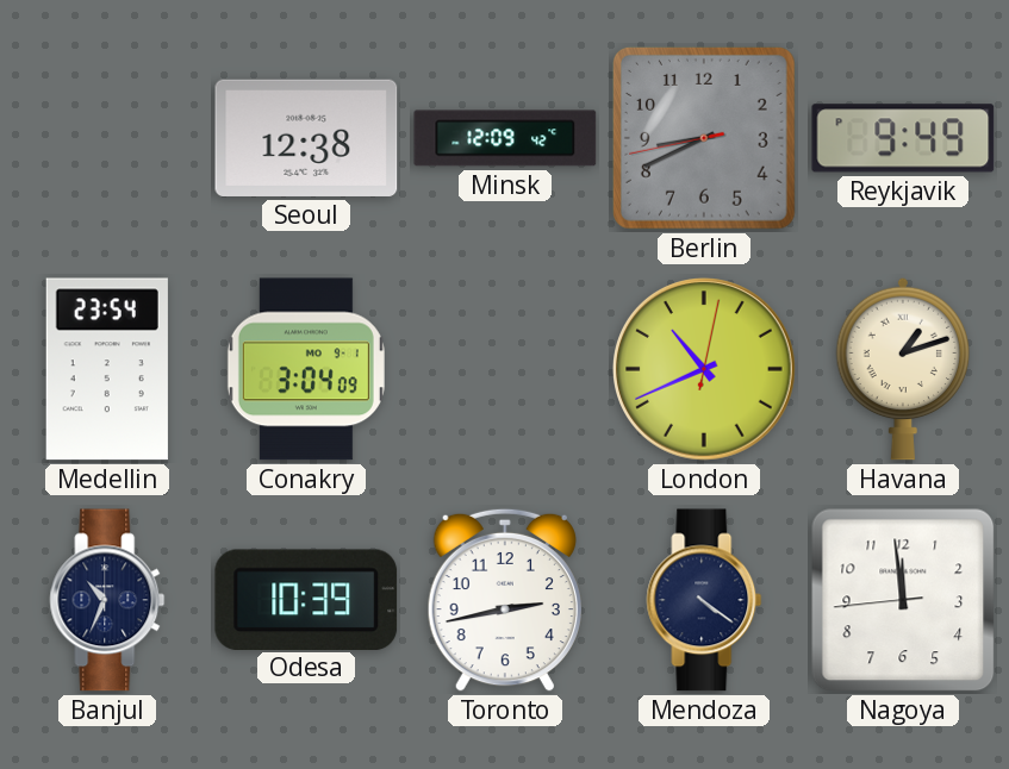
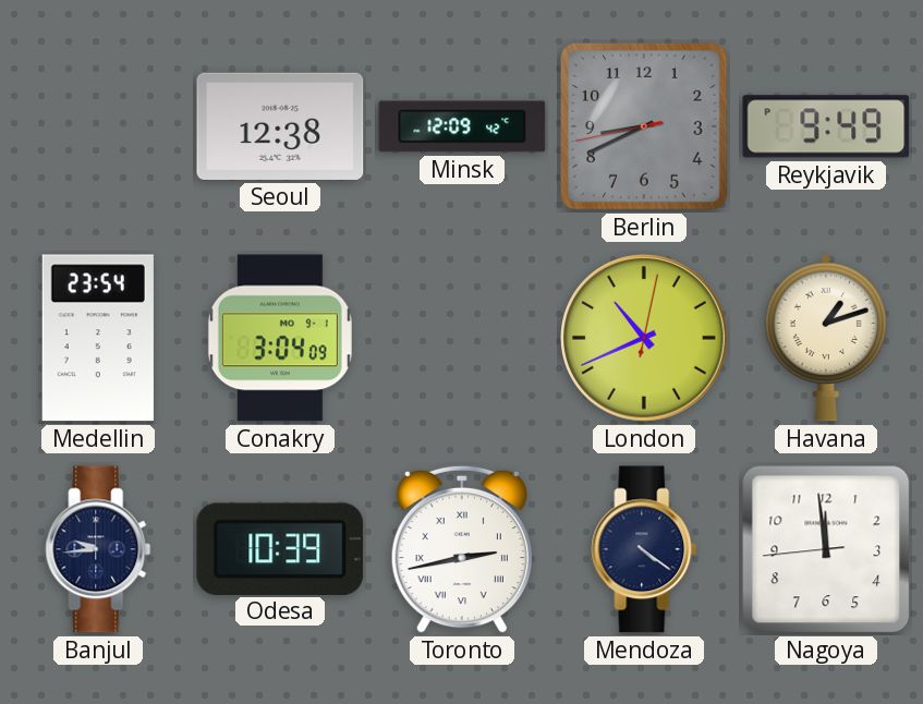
Banjul: 10:34 -> 9:44 (98, 549)
Toronto numerals: Arabic -> Roman (462, 549)
